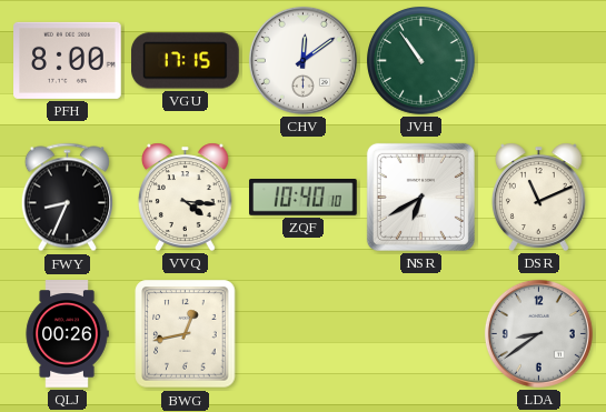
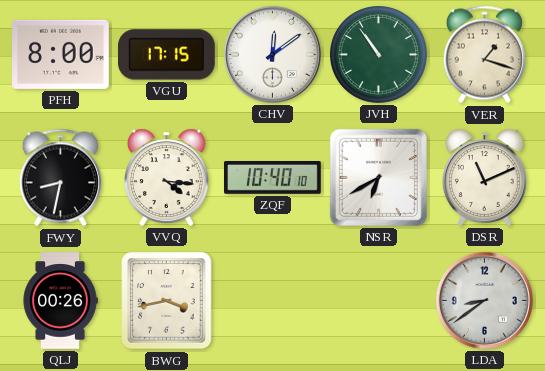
VER: none -> 1:18 (484, 55)
FWY: 8:34 -> 8:32 (60, 178)
BWG: 12:43 -> 3:43 (167, 301)
